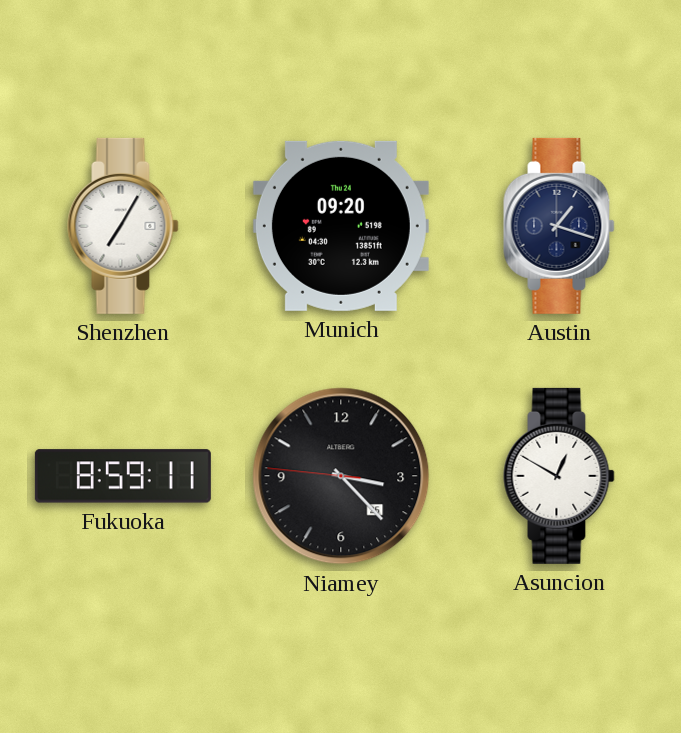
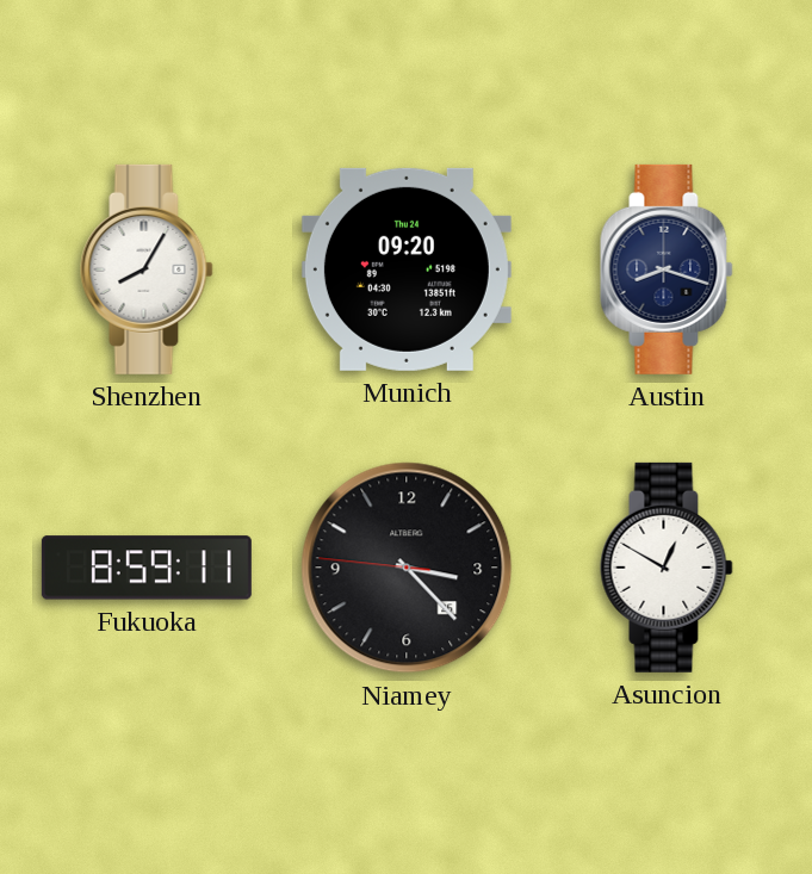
Shenzhen: 7:05 -> 8:05 (147, 269)
Austin: 1:18 -> 8:18 (667, 269)
